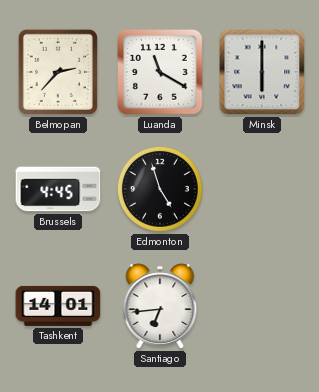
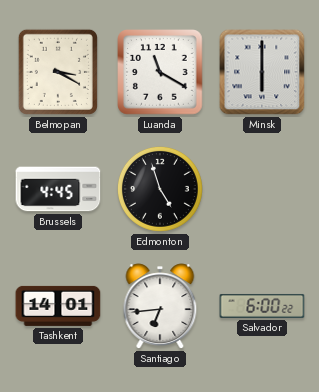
Belmopan: 2:37 -> 3:20 (58, 72)
Salvador: none -> 6:00 (262, 306)
